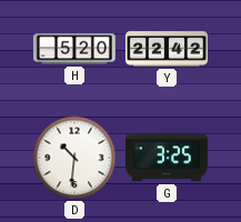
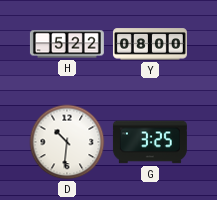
H: 5:20 -> 5:22 (67, 44)
Y: 22:42 -> 08:00 (150, 44)
